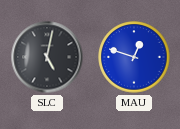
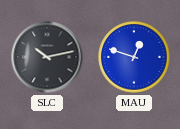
SLC: 5:02 -> 10:13 (47, 57)
